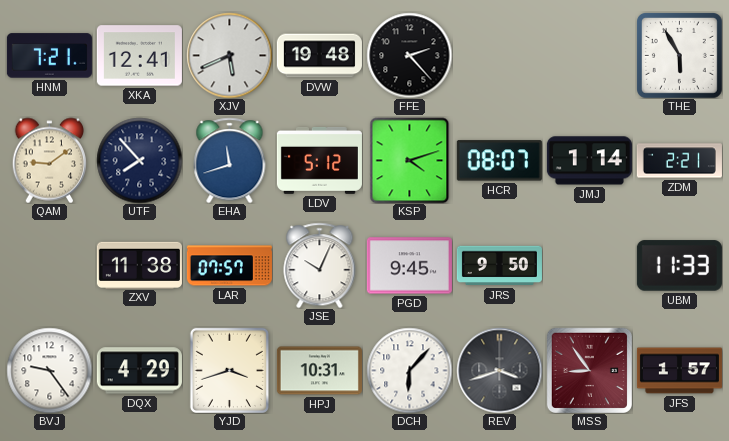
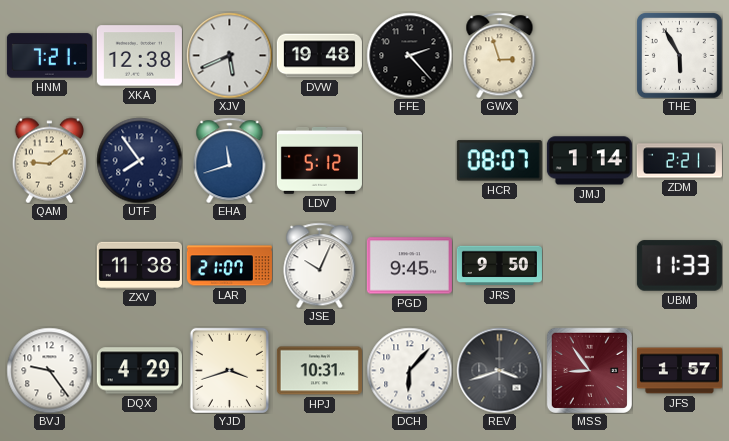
XKA: 12:41 -> 12:38 (139, 56)
GWX: none -> 2:57 (500, 55)
UTF: 7:53 -> 7:54 (139, 160)
KSP: 4:12 -> none (410, 160)
LAR: 07:57 -> 21:07 (229, 266)
